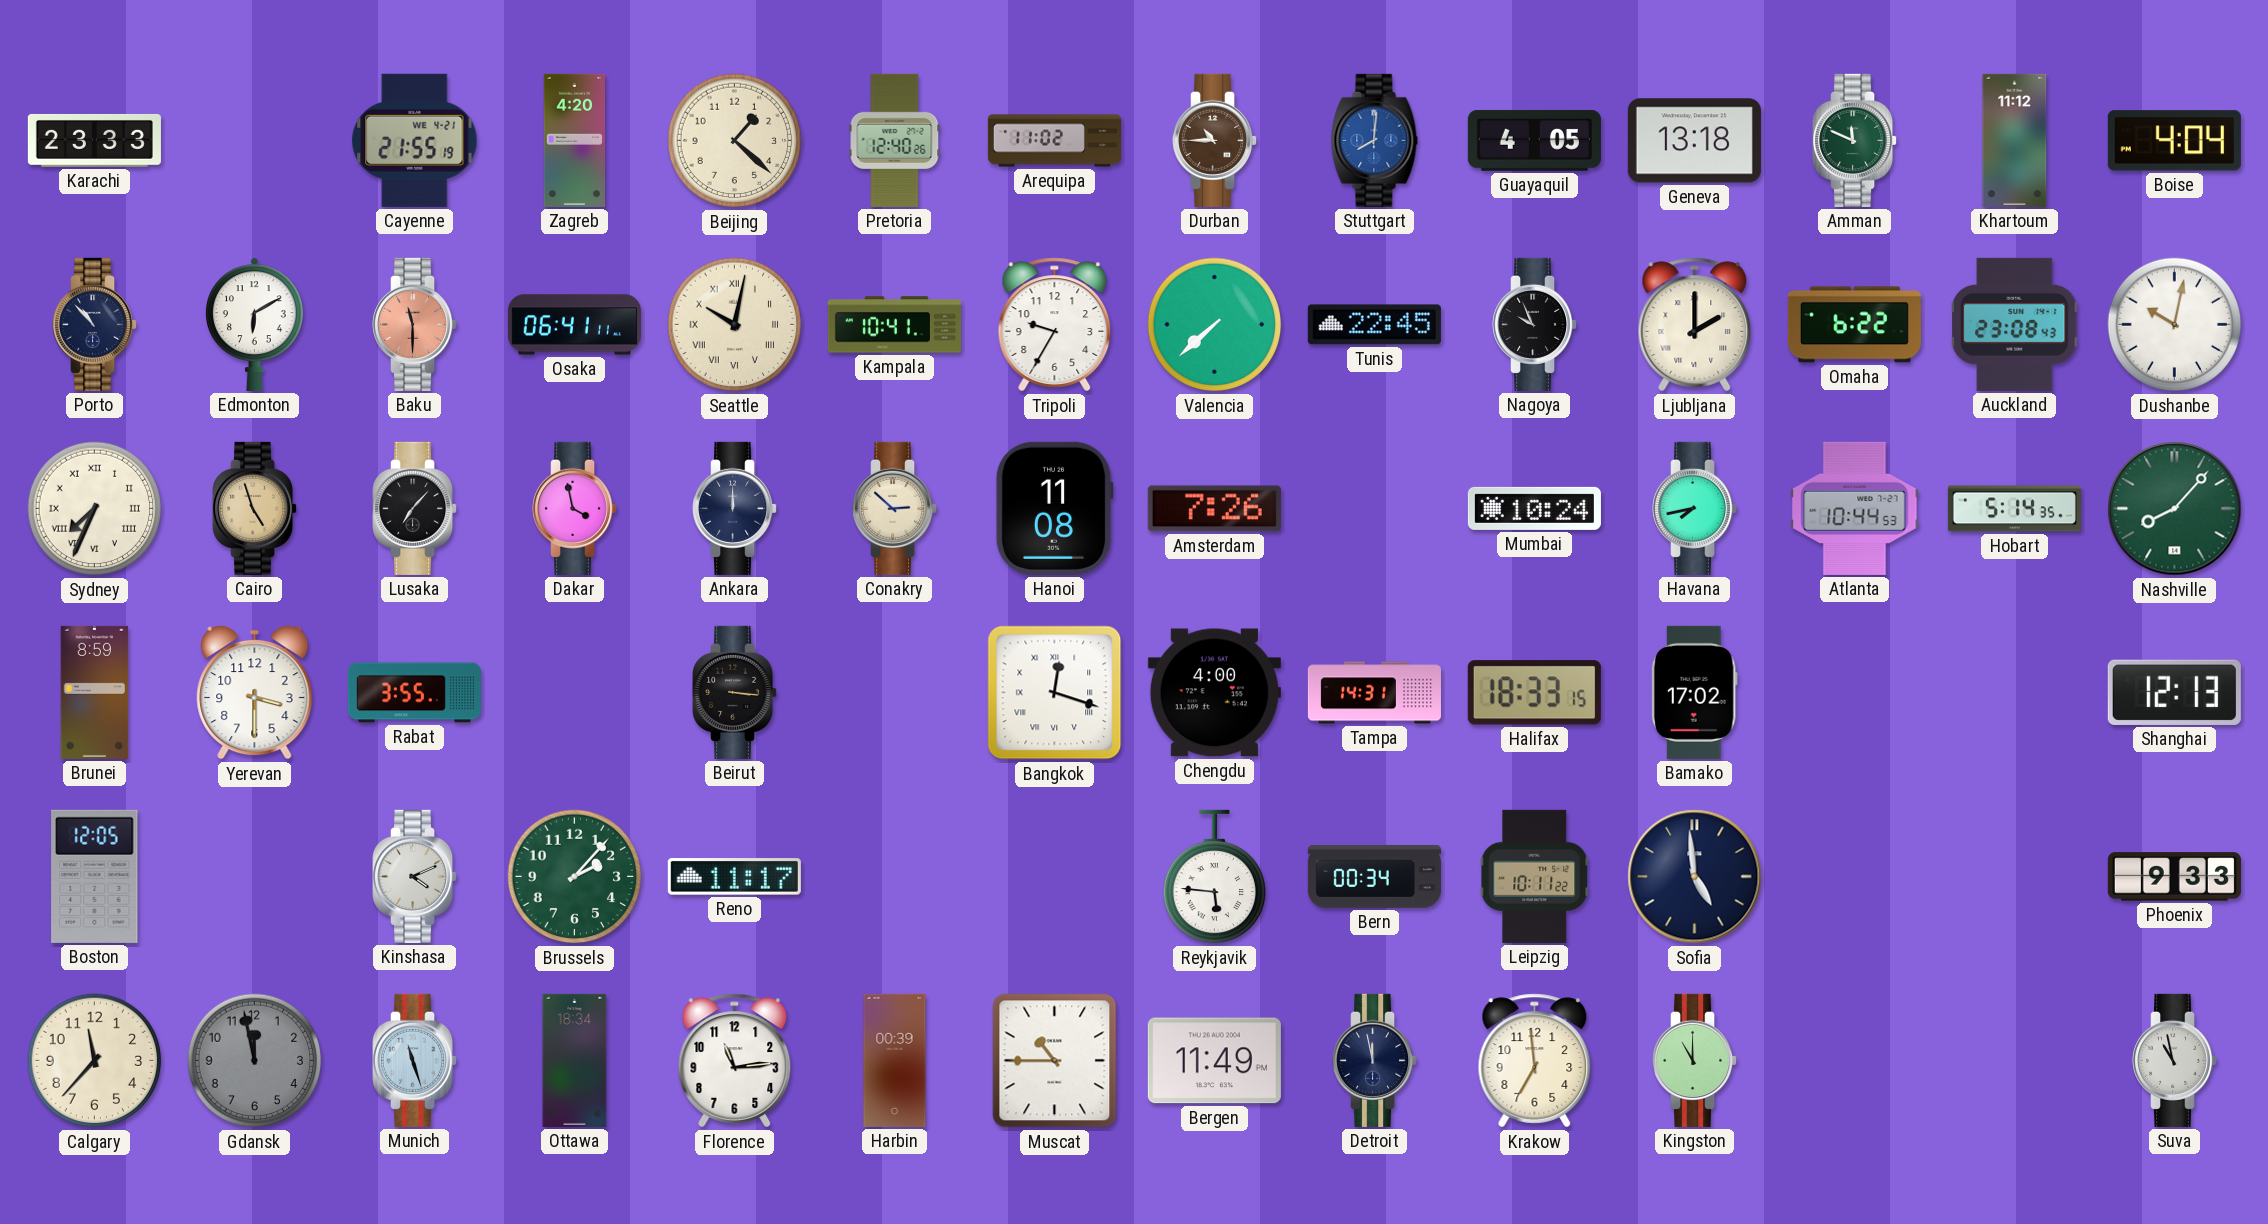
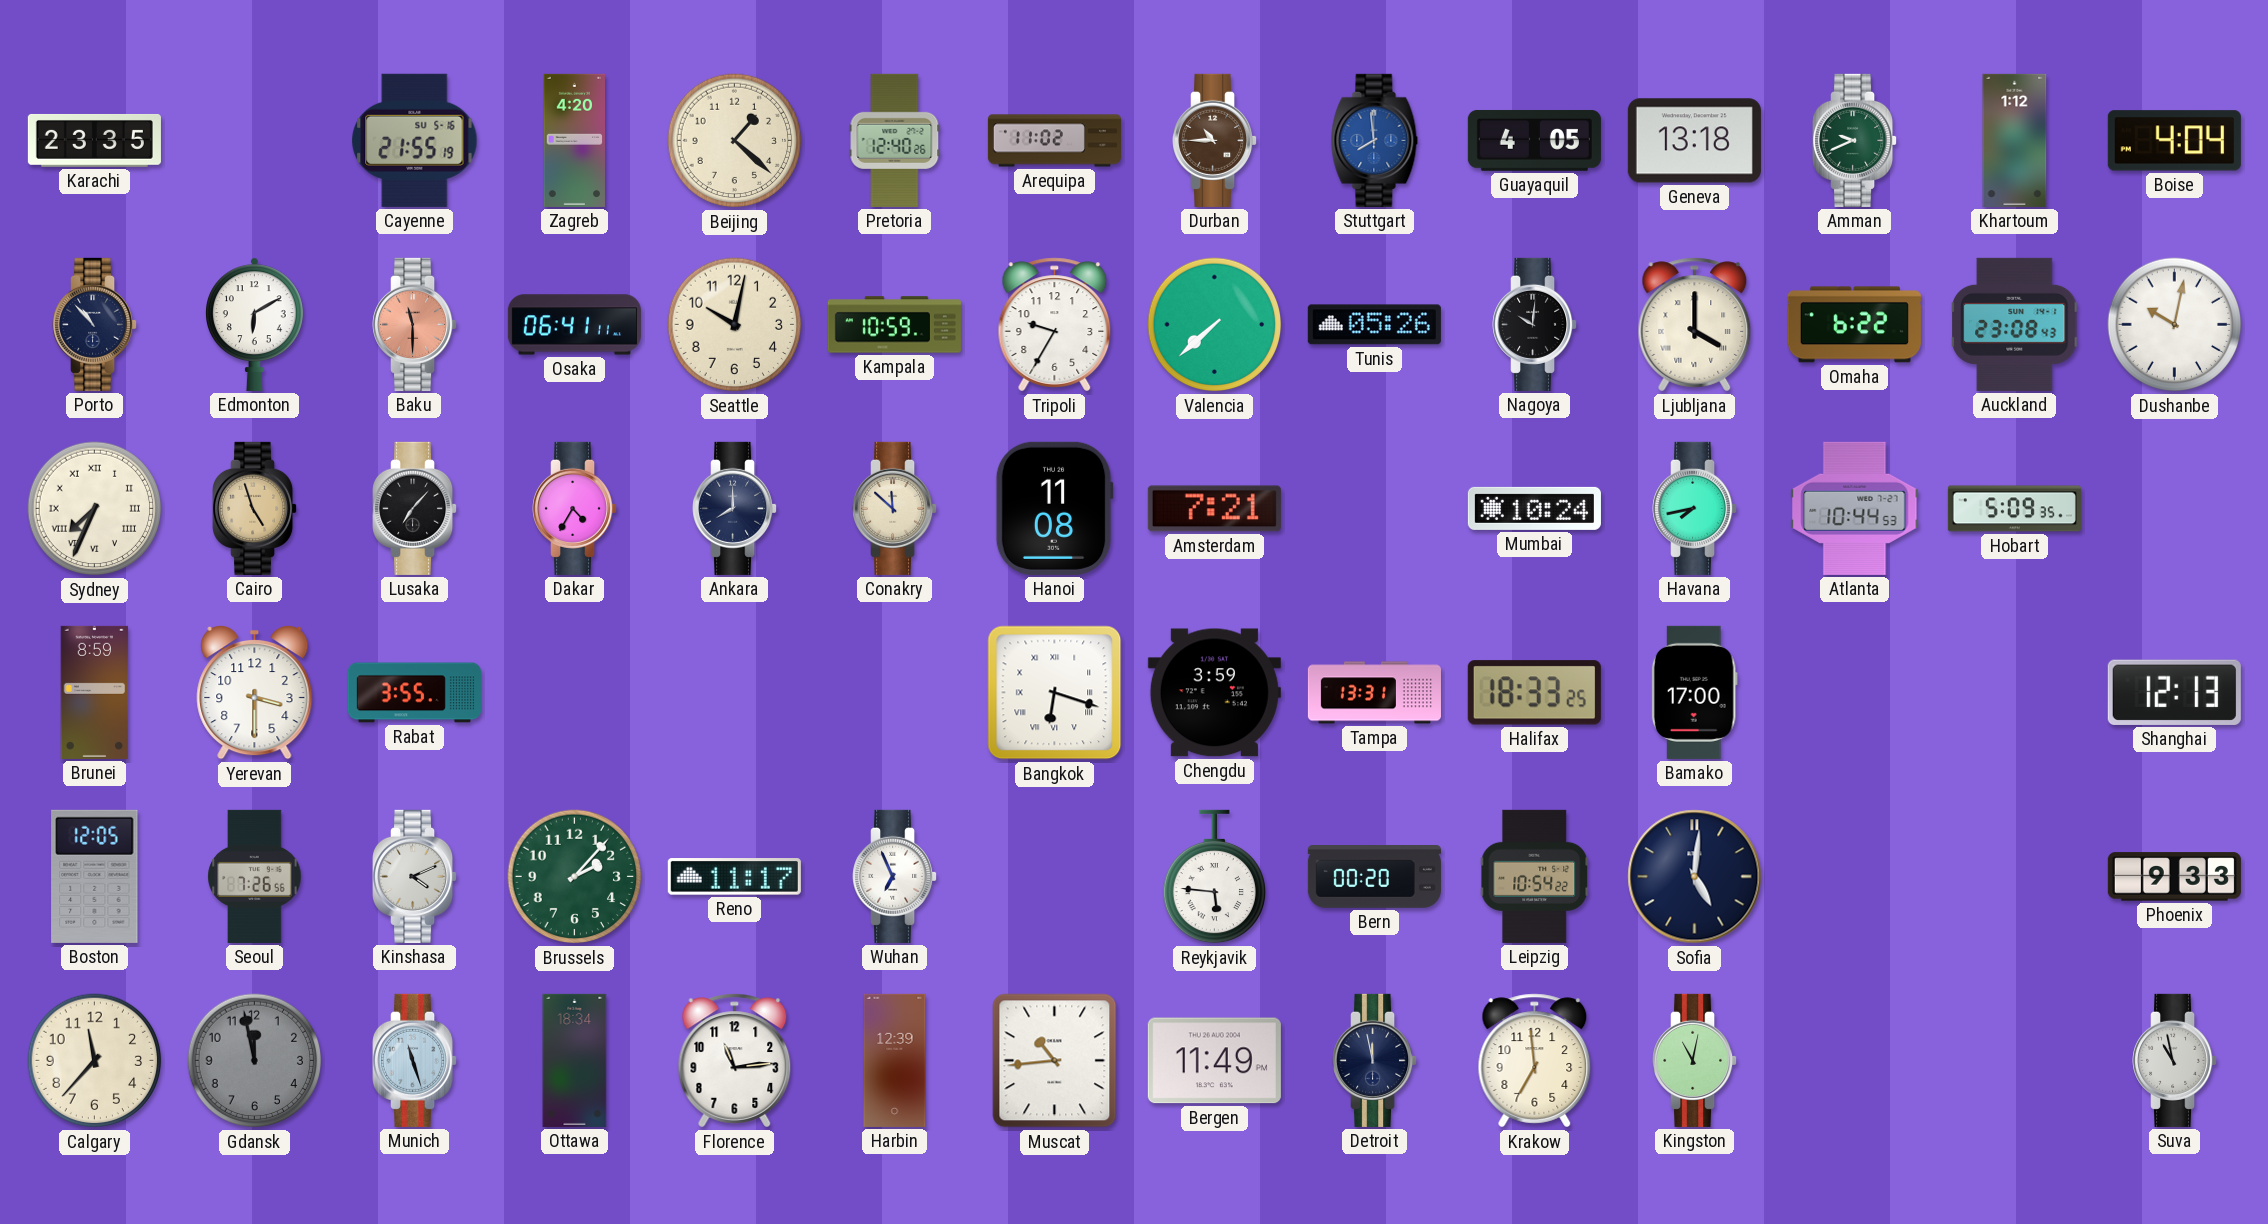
Karachi: 23:33 -> 23:35 (94, 140)
Cayenne date: WE 4-21 -> SU 5-16 (415, 140)
Stuttgart: 8:01 -> 7:59 (1375, 140)
Amman: 11:49 -> 9:41 (1855, 140)
Khartoum: 11:12 -> 1:12 (2015, 140)
Seattle numerals: Roman -> Arabic (735, 325)
Kampala: 10:41 -> 10:59 (894, 325)
Tunis: 22:45 -> 05:26 (1374, 325)
Nagoya: 9:56 -> 10:01 (1535, 324)
Ljubljana: 2:00 -> 4:00 (1695, 325)
Dakar: 3:58 -> 4:35 (575, 508)
Ankara: 12:00 -> 8:00 (735, 508)
Conakry: 2:52 -> 11:52 (895, 508)
Amsterdam: 7:26 -> 7:21 (1214, 509)
Hobart: 5:14 -> 5:09 (2014, 509)
Nashville: 8:07 -> none (2175, 509)
Beirut: 3:16 -> none (735, 692)
Bangkok: 12:18 -> 6:18 (1055, 693)
Chengdu: 4:00 -> 3:59 (1214, 693)
Tampa: 14:31 -> 13:31 (1374, 693)
Halifax: 18:33:15 -> 18:33:25 (1534, 693)
Bamako: 17:02 -> 17:00 (1694, 692)
Seoul: none -> 7:26 (255, 876)
Wuhan: none -> 6:56 (895, 876)
Bern: 00:34 -> 00:20 (1374, 877)
Leipzig: 10:11 -> 10:54 (1535, 876)
Sofia: 4:59 -> 5:01 (1695, 877)
Harbin: 00:39 -> 12:39 (895, 1060)
Muscat: 10:45 -> 10:44 (1055, 1061)
Kingston: 11:00 -> 11:02 (1695, 1060)
